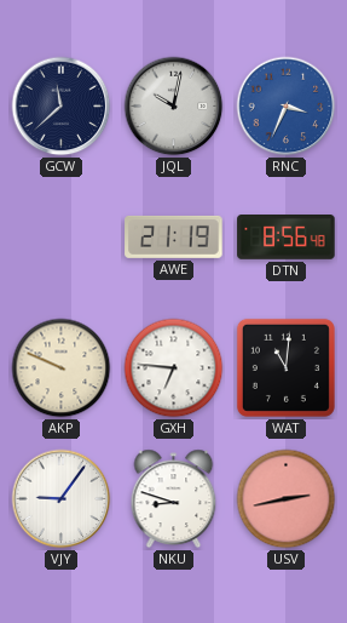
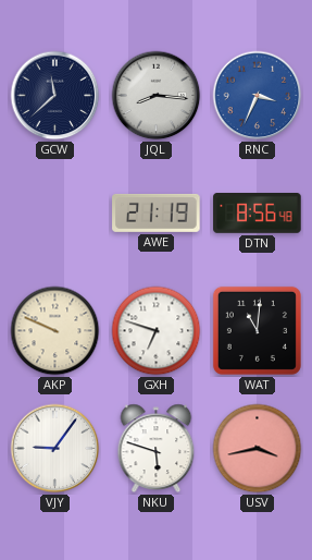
JQL: 10:02 -> 8:16 (157, 96)
GXH: 6:46 -> 6:48 (157, 331)
NKU: 8:48 -> 5:48 (157, 449)
USV: 2:43 -> 3:43 (258, 449)
